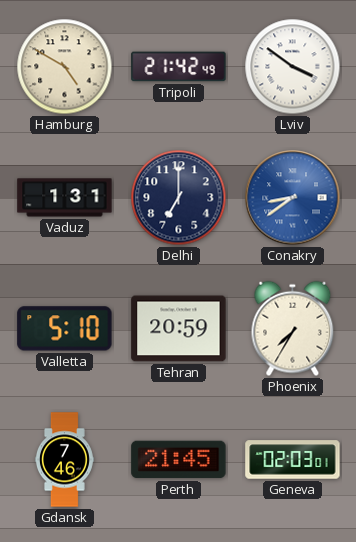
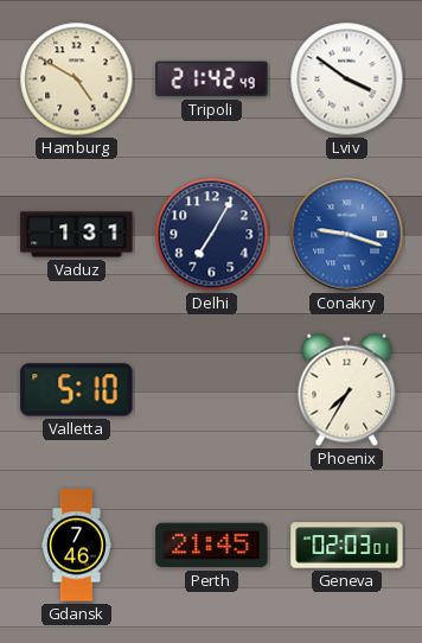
Delhi: 7:00 -> 7:05 (212, 235)
Conakry: 8:39 -> 9:18 (347, 235)
Tehran: 20:59 -> none (179, 329)
